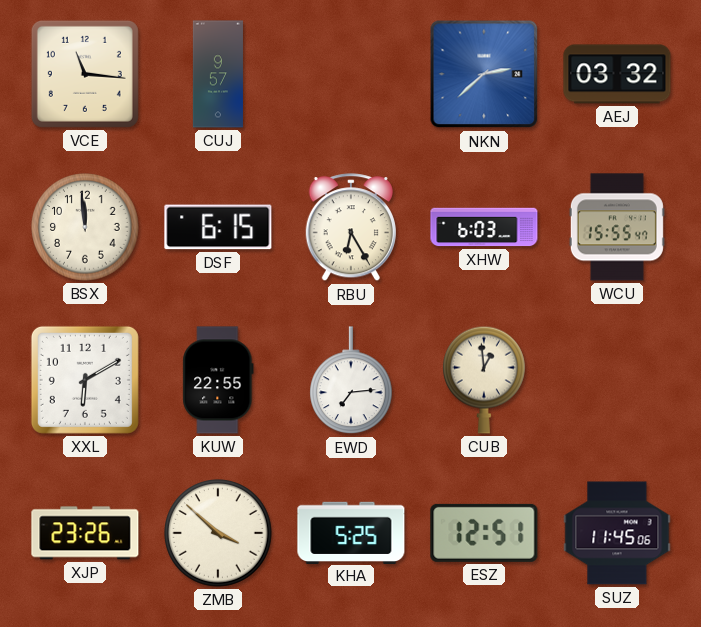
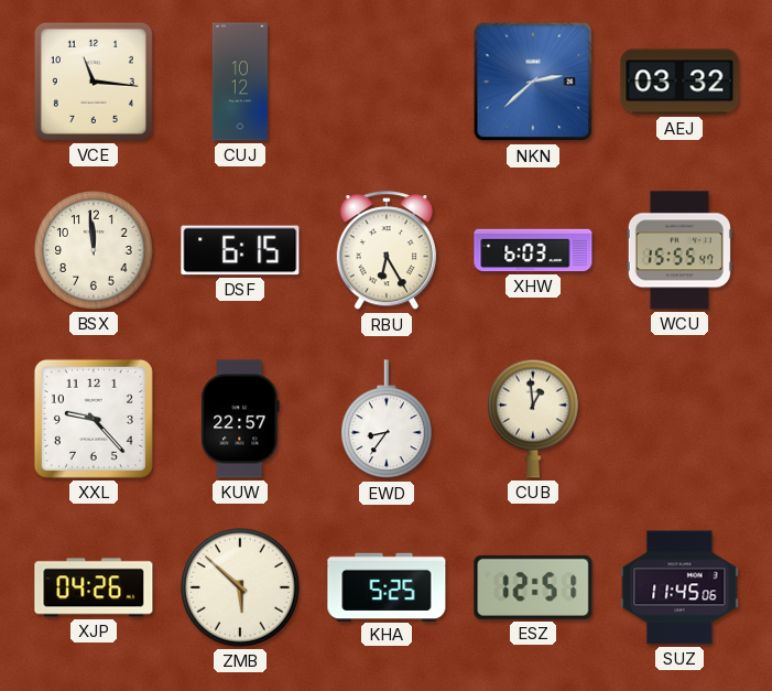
CUJ: 9:57 -> 10:12 (240, 82)
XXL: 6:10 -> 9:23 (94, 419)
KUW: 22:55 -> 22:57 (240, 419)
EWD: 7:14 -> 8:36 (388, 420)
XJP: 23:26 -> 04:26 (94, 587)
ZMB: 3:52 -> 5:52 (240, 587)
